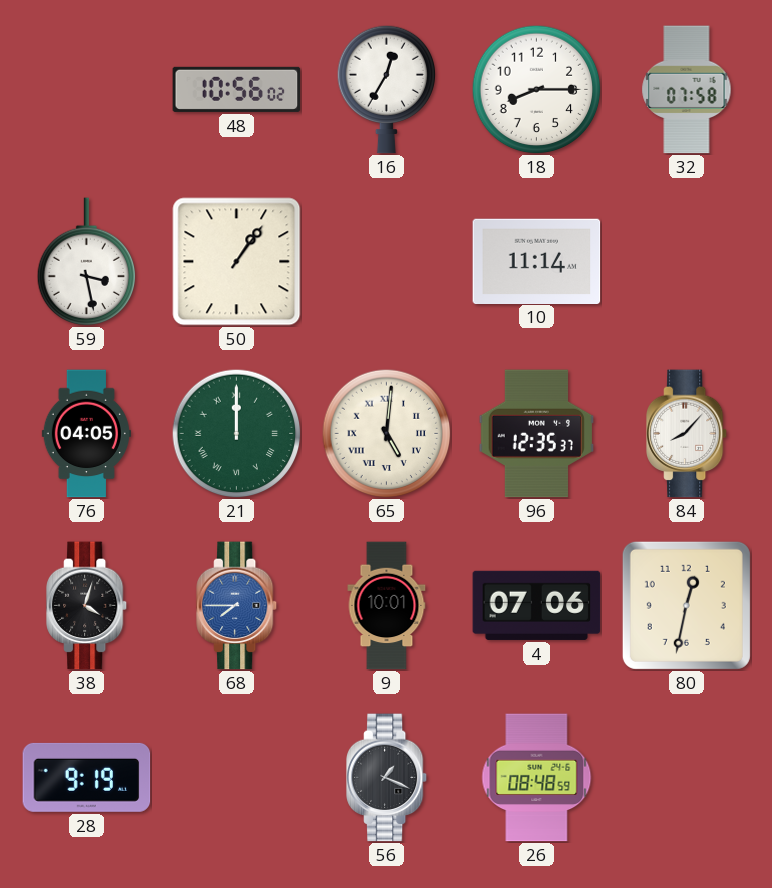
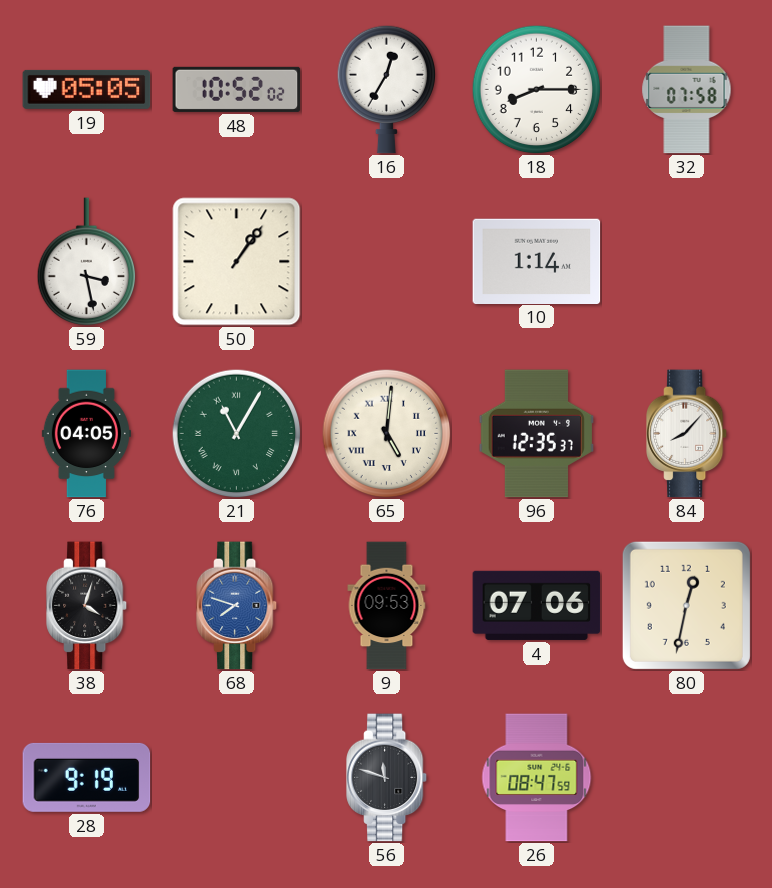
19: none -> 05:05 (87, 89)
48: 10:56 -> 10:52 (237, 89)
10: 11:14 -> 1:14 (537, 261)
21: 12:00 -> 11:05 (236, 433)
68: 7:45 -> 7:48 (238, 606)
9: 10:01 -> 09:53 (387, 606)
56: 1:19 -> 11:48 (388, 778)
26: 08:48 -> 08:47 (537, 778)
